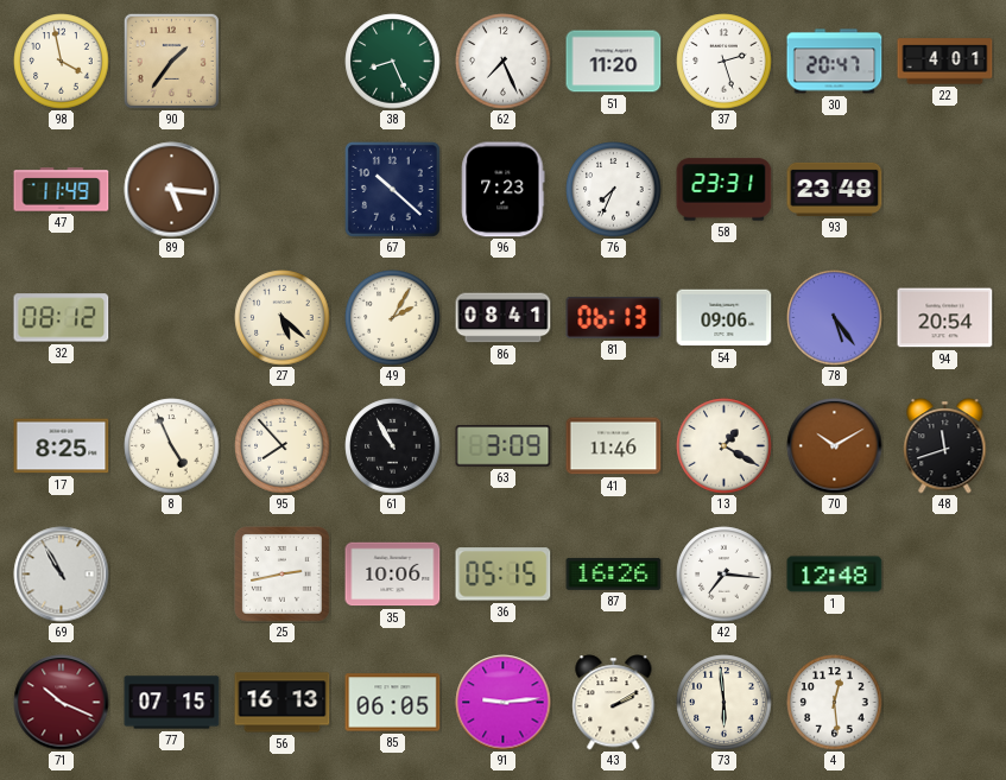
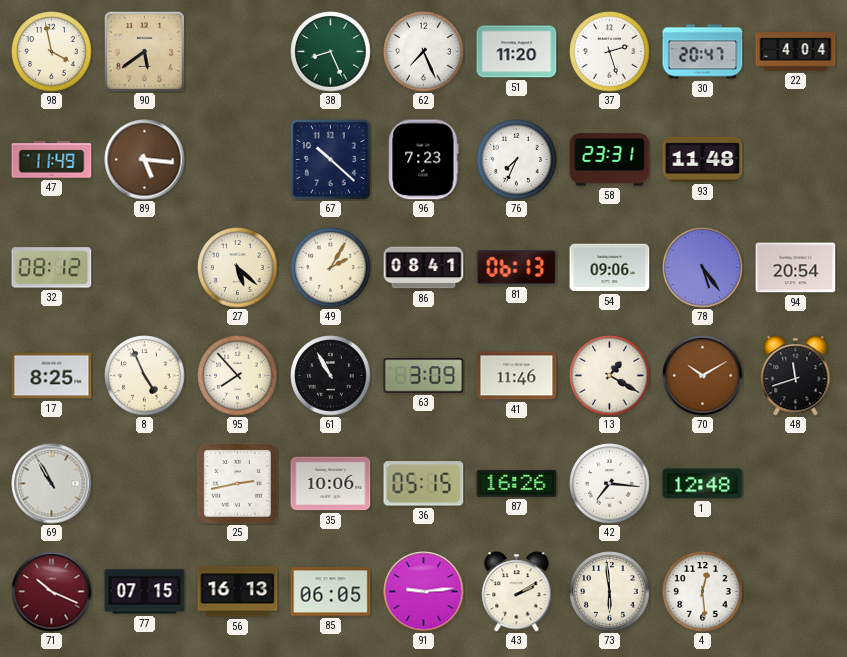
90: 1:36 -> 5:39 (144, 51)
22: 4:01 -> 4:04 (796, 52)
93: 23:48 -> 11:48 (703, 159)
